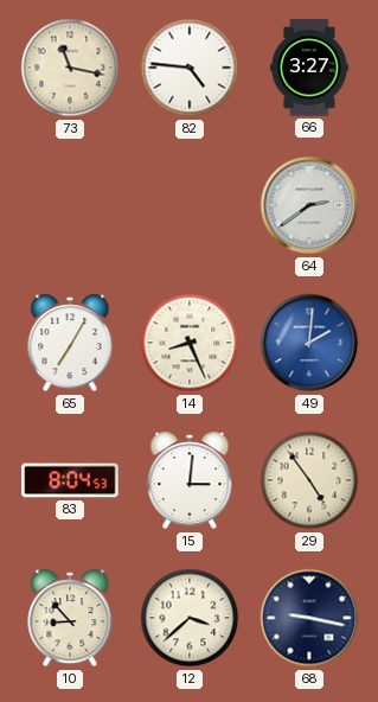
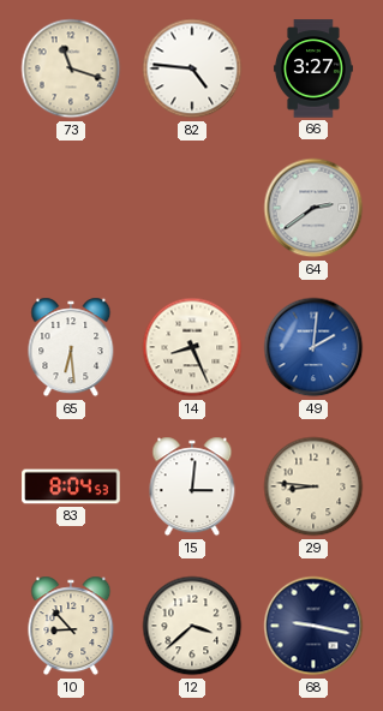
73: 11:17 -> 11:18 (71, 68)
65: 7:05 -> 6:29 (71, 347)
29: 4:54 -> 8:46 (313, 486)
